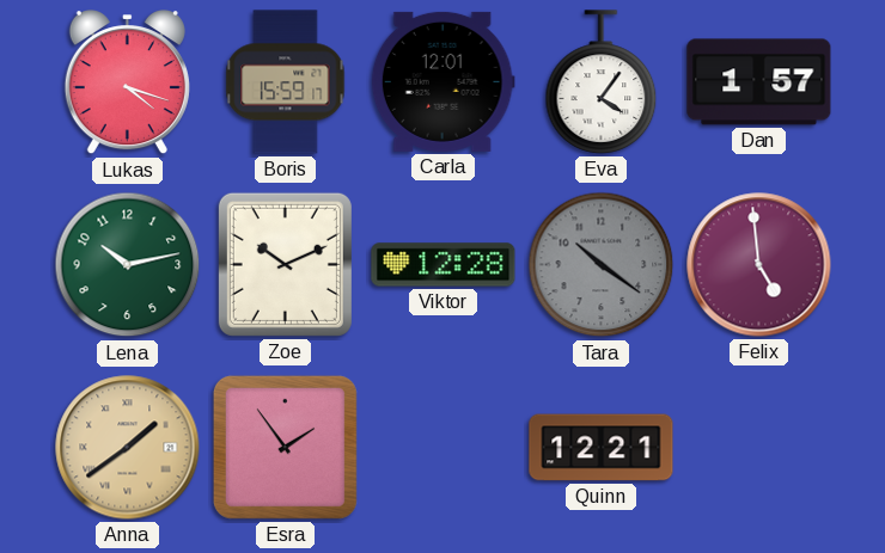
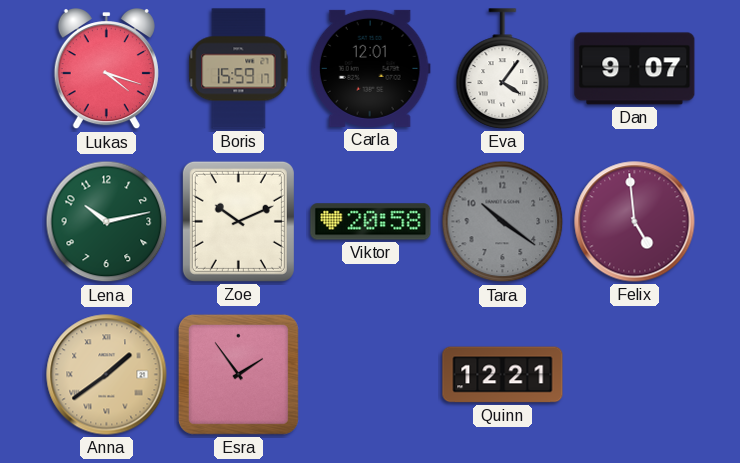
Dan: 1:57 -> 9:07 (635, 69)
Viktor: 12:28 -> 20:58 (371, 222)
